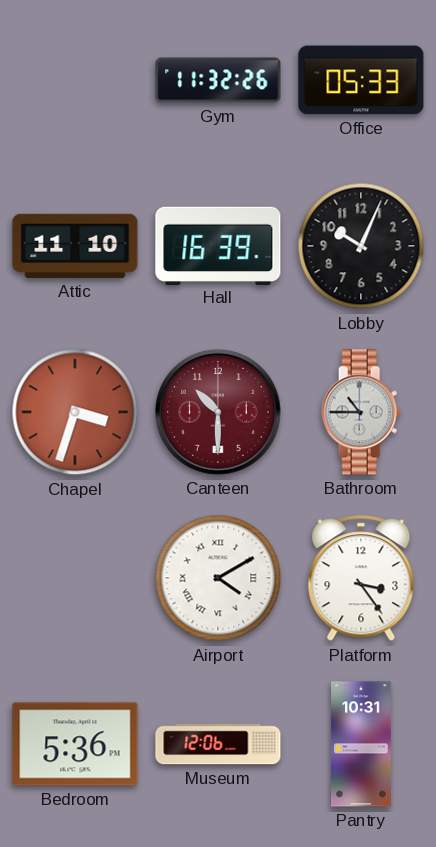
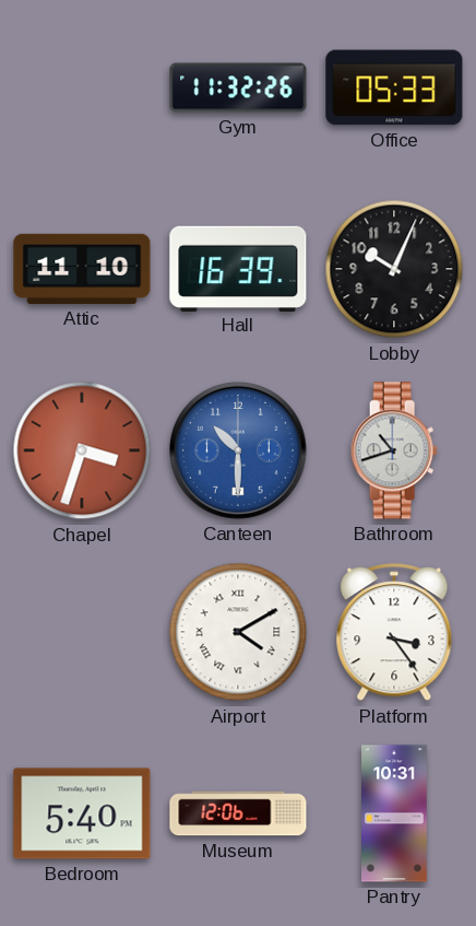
Canteen dial: burgundy -> blue (239, 452)
Bathroom: 10:45 -> 10:42 (394, 450)
Bedroom: 5:36 -> 5:40 (82, 813)
